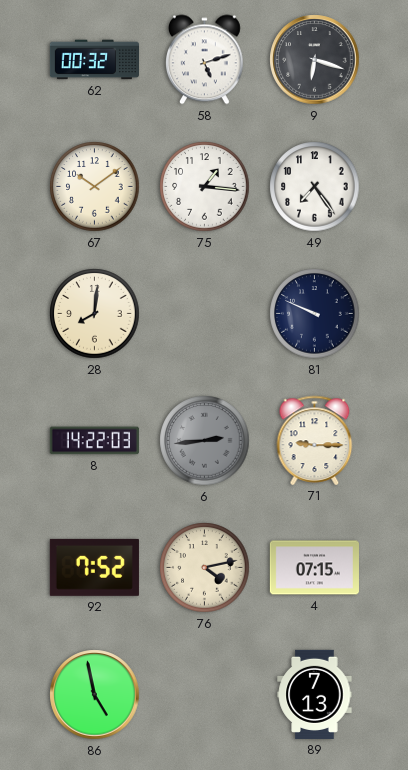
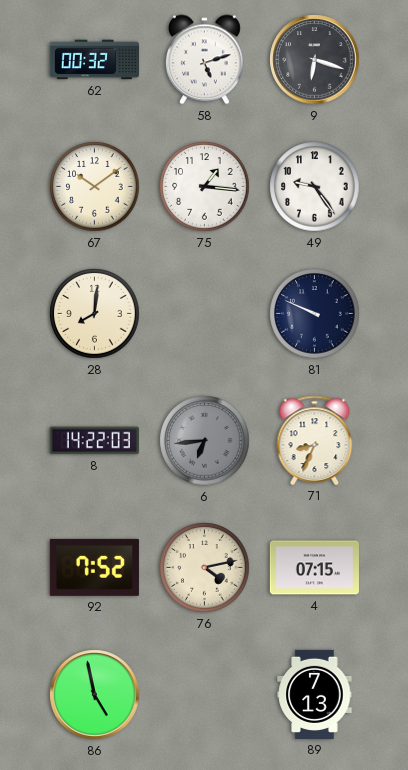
49: 7:24 -> 9:24 (315, 187)
6: 2:44 -> 6:44 (205, 441)
71: 9:15 -> 8:34 (315, 440)
